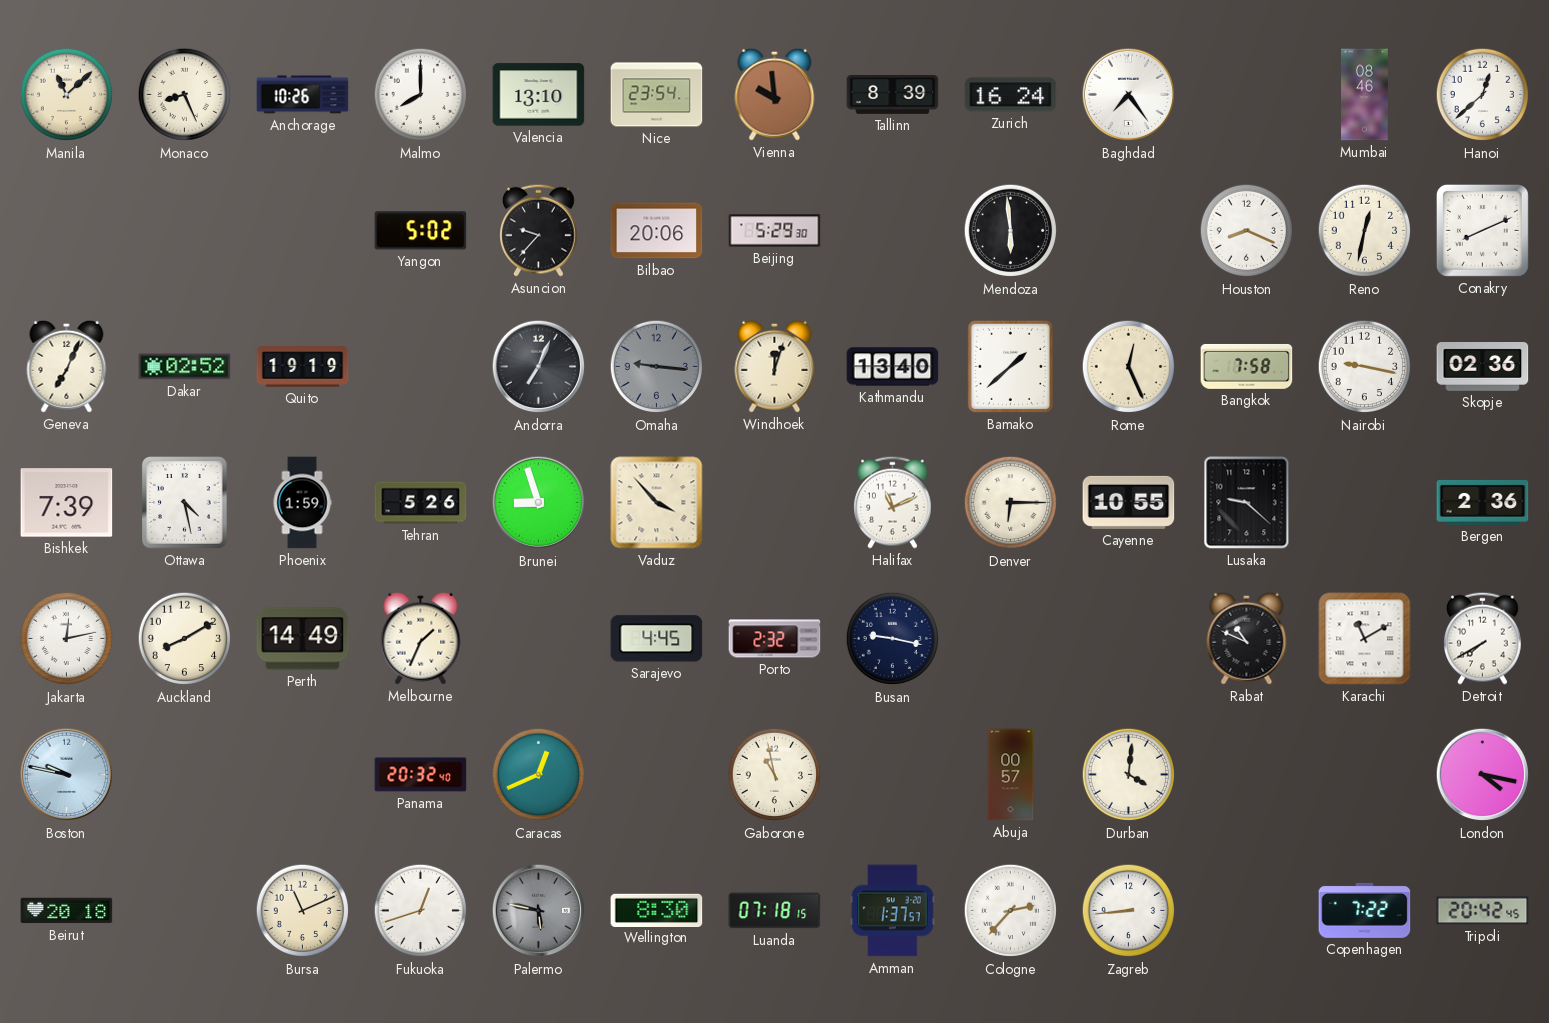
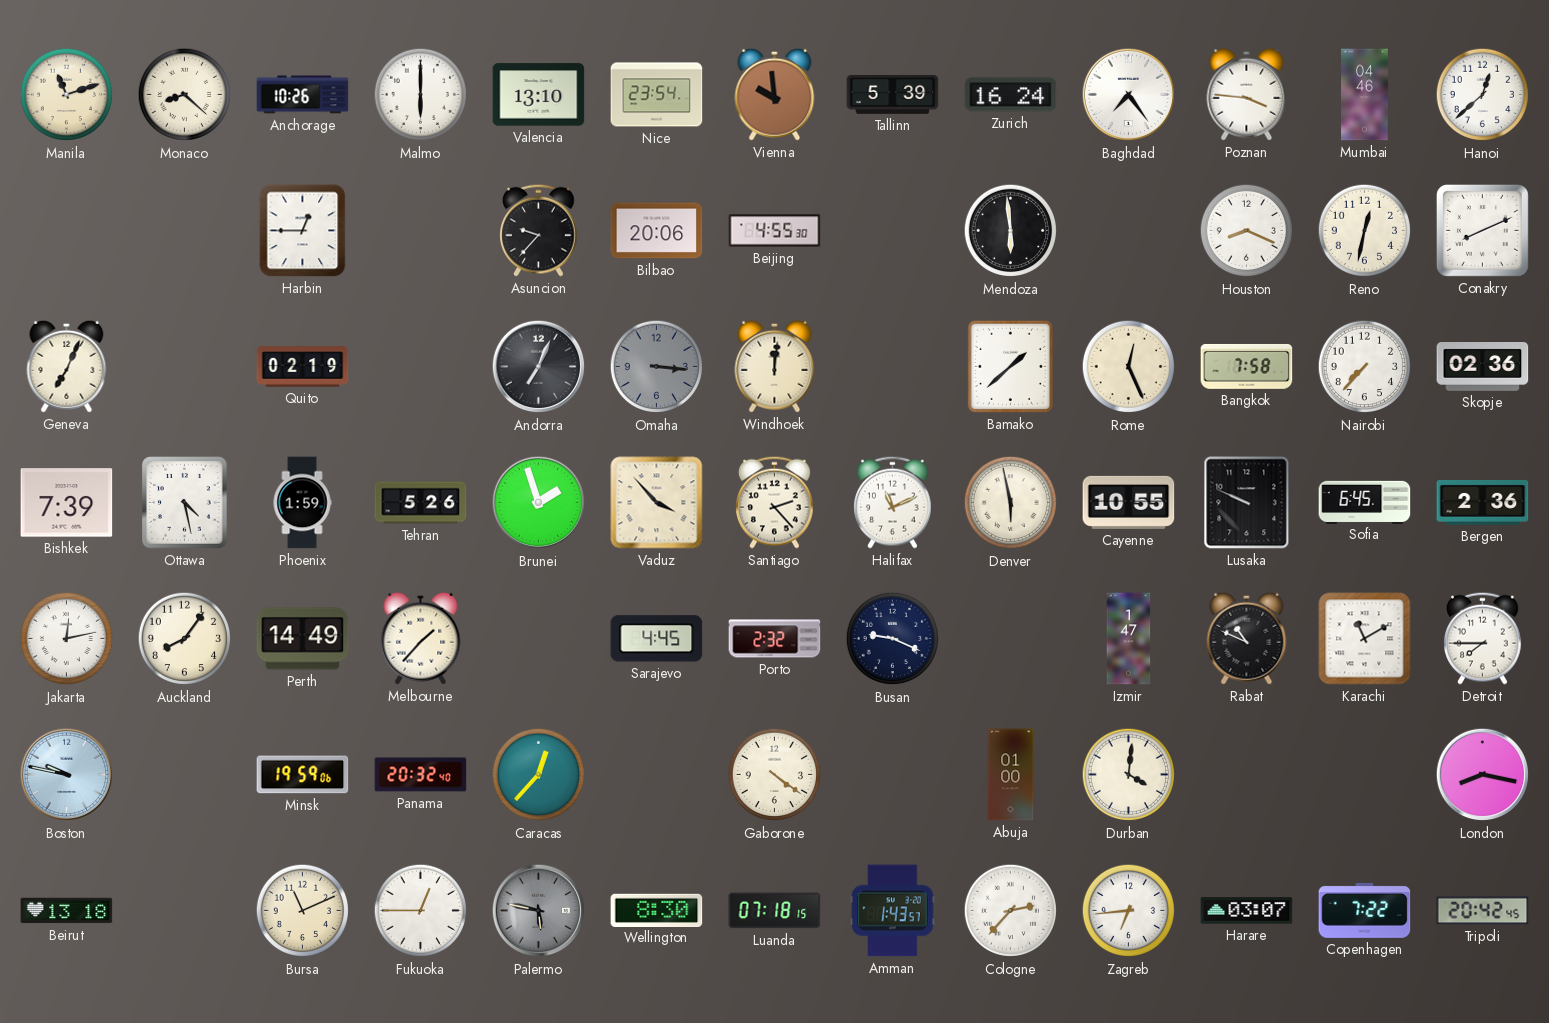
Manila: 11:08 -> 11:12 (67, 95)
Monaco: 8:26 -> 8:22 (185, 95)
Malmo: 8:00 -> 6:00 (421, 95)
Tallinn: 8:39 -> 5:39 (893, 94)
Poznan: none -> 3:46 (1247, 94)
Mumbai: 08:46 -> 04:46 (1365, 95)
Harbin: none -> 12:45 (303, 231)
Yangon: 5:02 -> none (421, 231)
Beijing: 5:29 -> 4:55 (775, 231)
Dakar: 02:52 -> none (185, 367)
Quito: 19:19 -> 02:19 (303, 367)
Omaha: 9:16 -> 3:16 (657, 367)
Windhoek: 12:03 -> 12:01 (775, 366)
Kathmandu: 13:40 -> none (893, 367)
Nairobi: 9:17 -> 7:37 (1365, 367)
Brunei: 8:57 -> 1:57 (539, 503)
Santiago: none -> 2:23 (775, 502)
Denver: 6:15 -> 5:58 (1011, 503)
Lusaka: 9:22 -> 9:49 (1247, 503)
Sofia: none -> 6:45 (1365, 502)
Auckland: 8:10 -> 8:06 (185, 639)
Melbourne: 1:34 -> 1:37 (421, 638)
Busan: 9:17 -> 9:19 (893, 639)
Izmir: none -> 1:47 (1129, 639)
Detroit: 7:40 -> 7:45 (1483, 638)
Minsk: none -> 19:59 (303, 775)
Caracas: 12:41 -> 12:37 (539, 775)
Gaborone: 10:58 -> 4:21 (775, 775)
Abuja: 00:57 -> 01:00 (1011, 775)
London: 4:17 -> 8:17 (1483, 775)
Beirut: 20:18 -> 13:18 (67, 911)
Fukuoka: 12:42 -> 12:45 (421, 911)
Amman: 1:37 -> 1:43 (893, 911)
Zagreb: 8:44 -> 6:44 (1129, 911)
Harare: none -> 03:07 (1247, 911)
